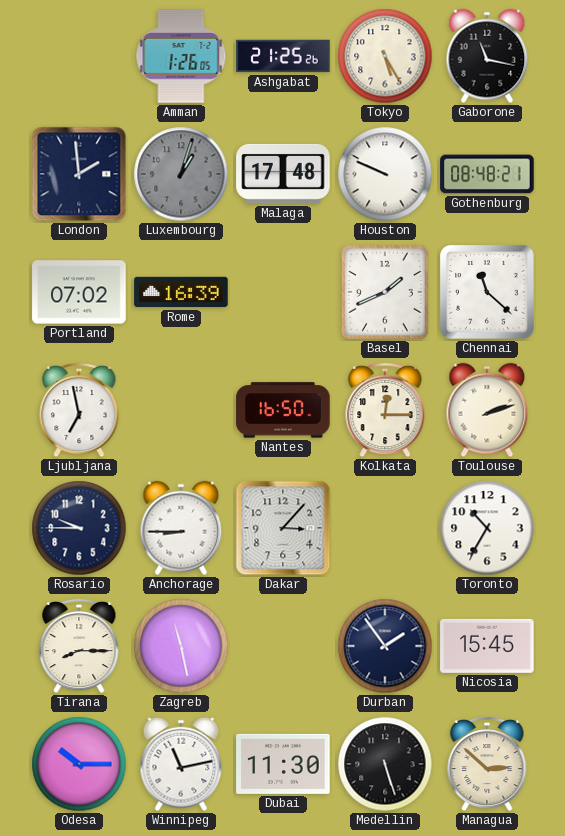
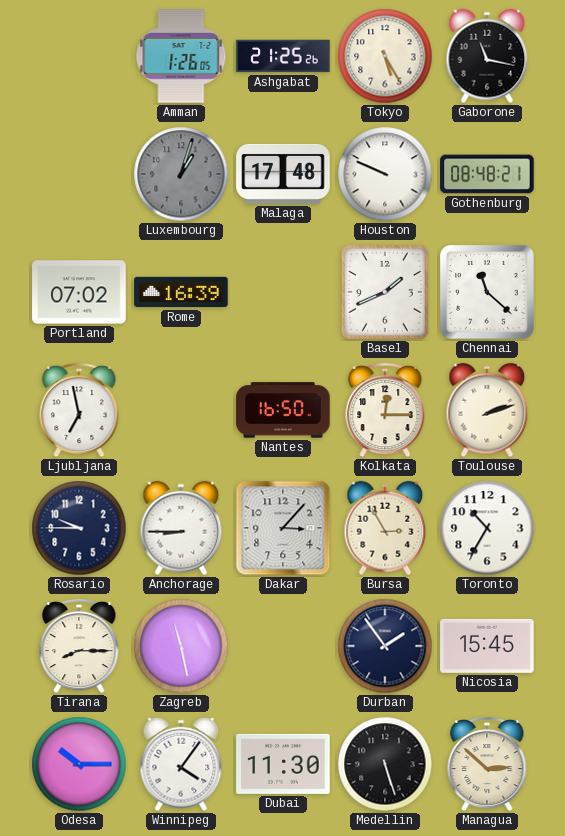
London: 1:59 -> none (79, 174)
Bursa: none -> 2:55 (385, 528)
Winnipeg: 11:13 -> 4:06 (181, 764)
